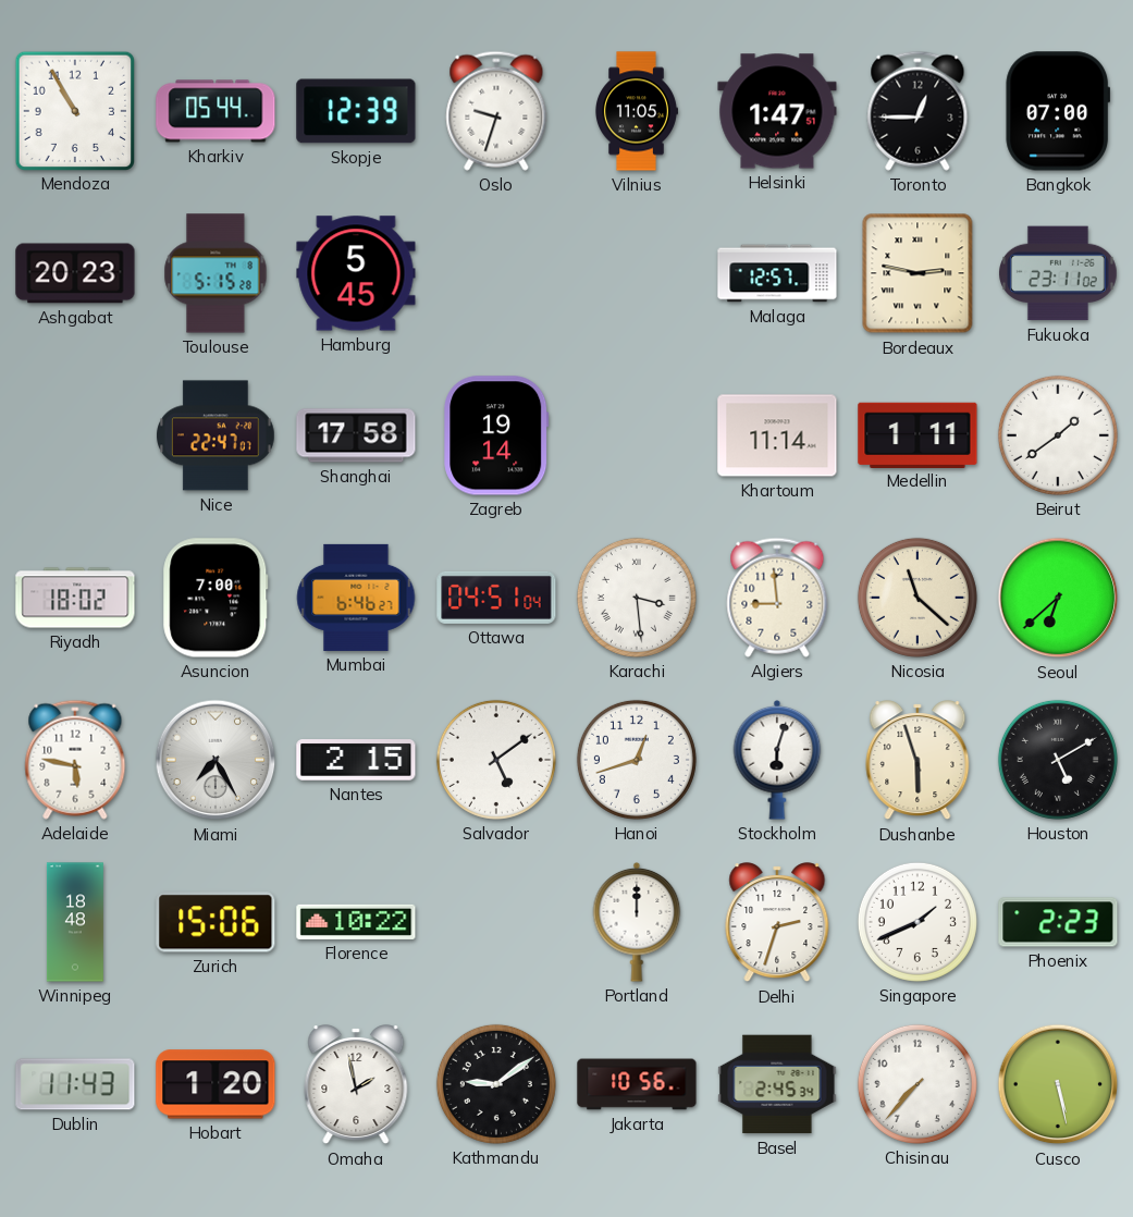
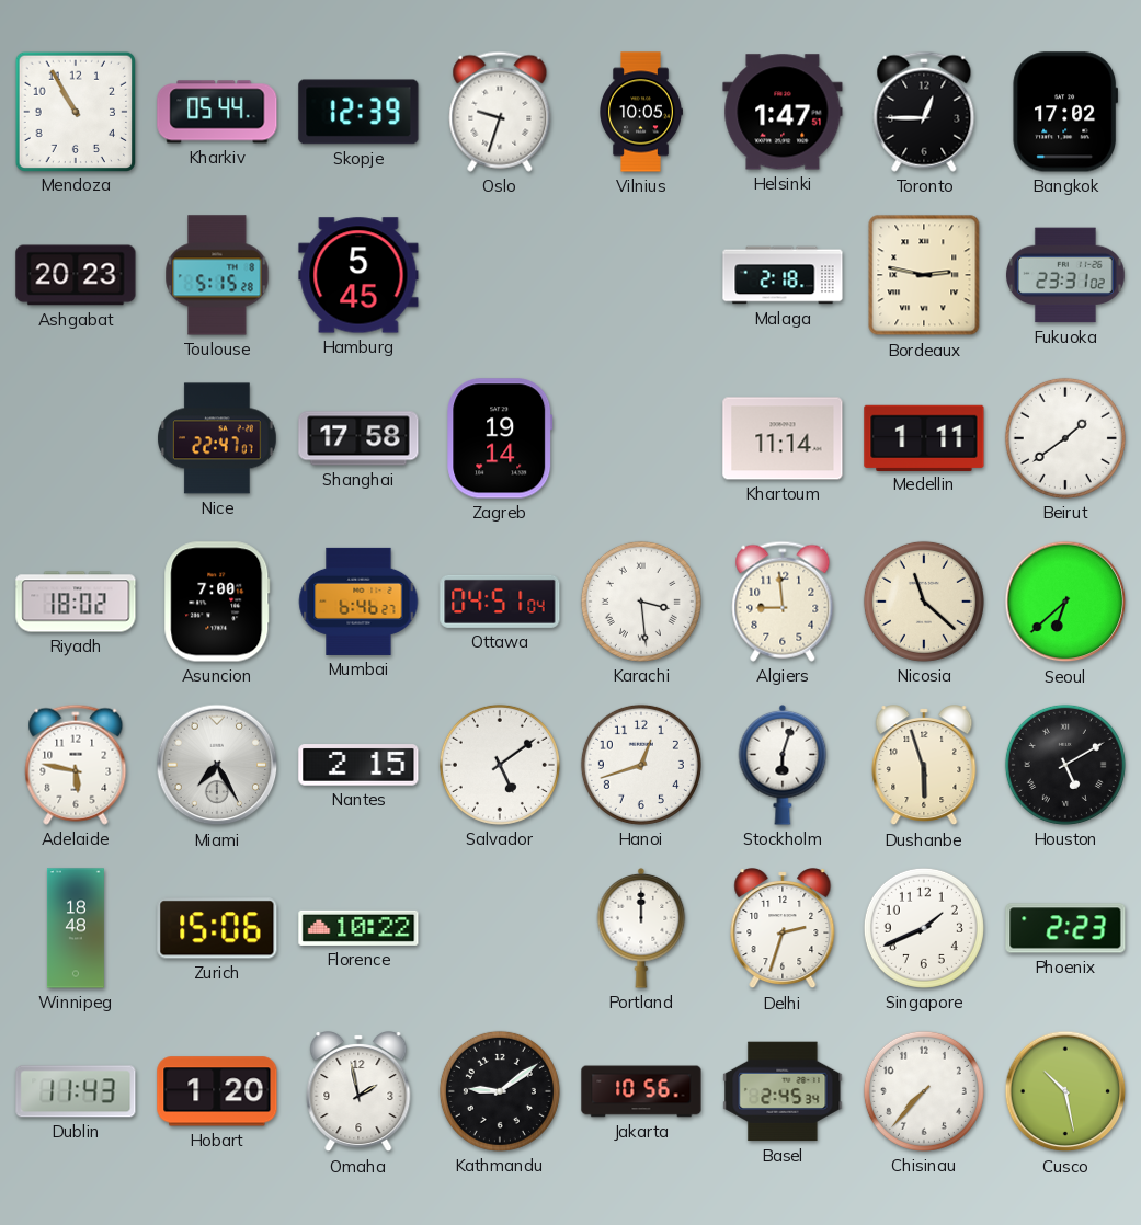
Vilnius: 11:05 -> 10:05 (641, 112)
Bangkok: 07:00 -> 17:02 (1065, 112)
Malaga: 12:57 -> 2:18 (783, 275)
Fukuoka: 23:11 -> 23:31 (1066, 275)
Cusco: 5:28 -> 10:28 (1065, 1091)
